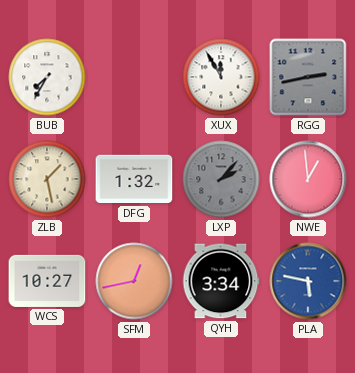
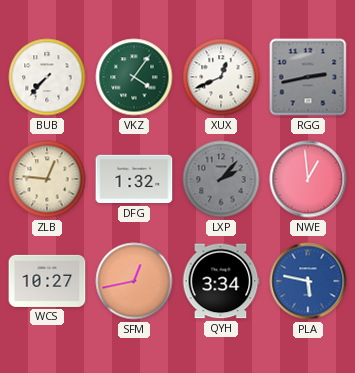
BUB: 7:35 -> 7:37 (47, 77)
VKZ: none -> 4:06 (134, 77)
XUX: 11:55 -> 12:41 (221, 77)
ZLB: 1:28 -> 12:46 (47, 179)
